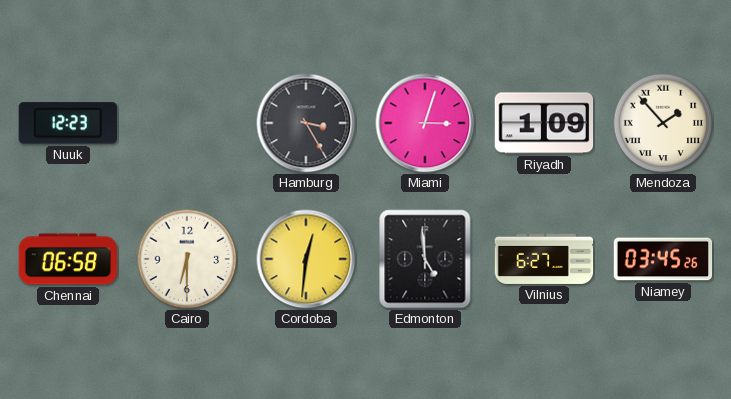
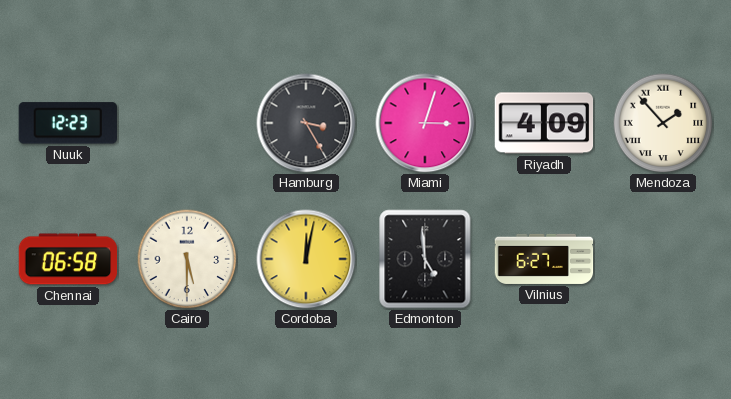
Riyadh: 1:09 -> 4:09 (544, 123)
Cairo: 6:30 -> 5:30 (187, 259)
Cordoba: 12:31 -> 12:02 (306, 259)
Niamey: 03:45 -> none (663, 259)
